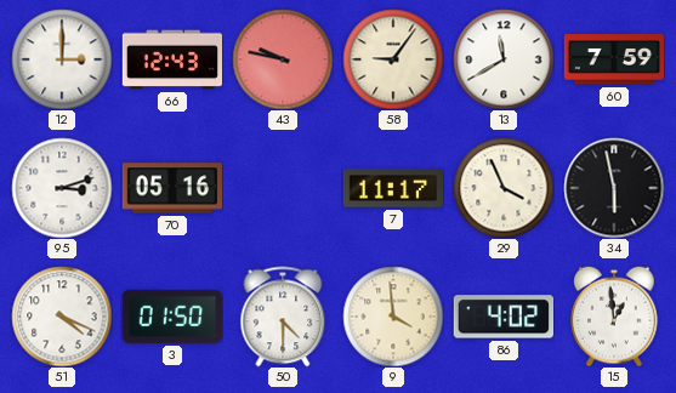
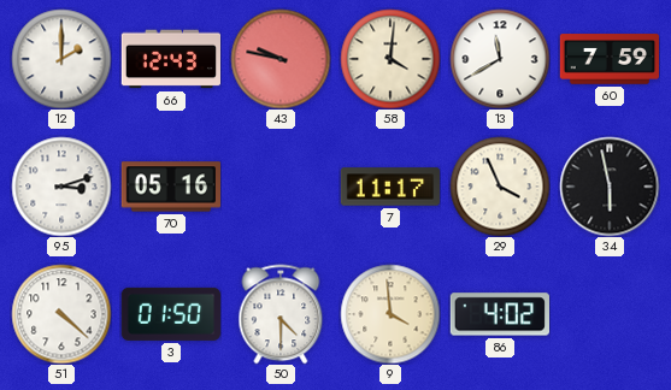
12: 3:00 -> 2:00 (61, 59)
58: 9:06 -> 4:01 (390, 59)
51: 4:19 -> 4:22 (61, 314)
15: 12:59 -> none (615, 317)
